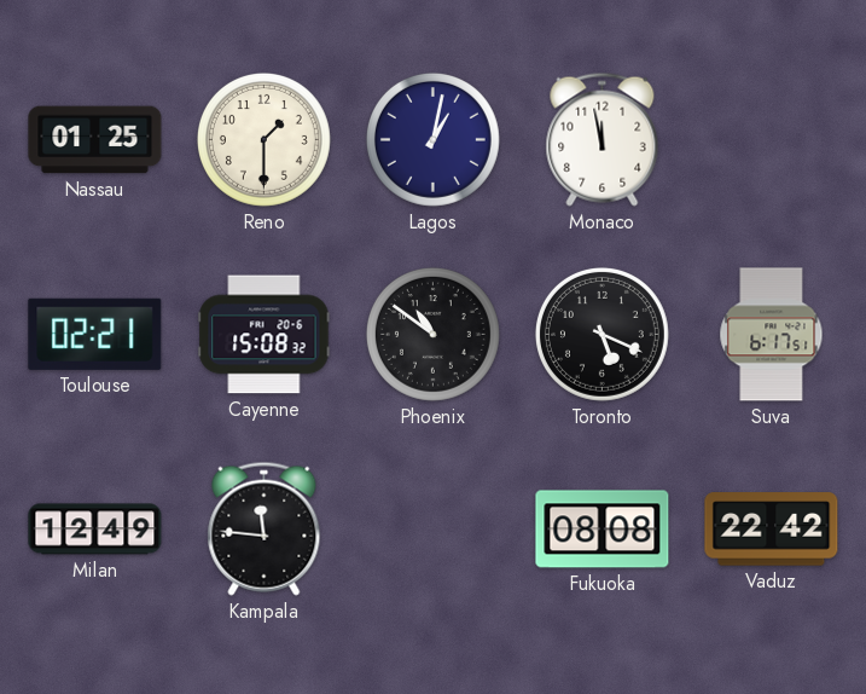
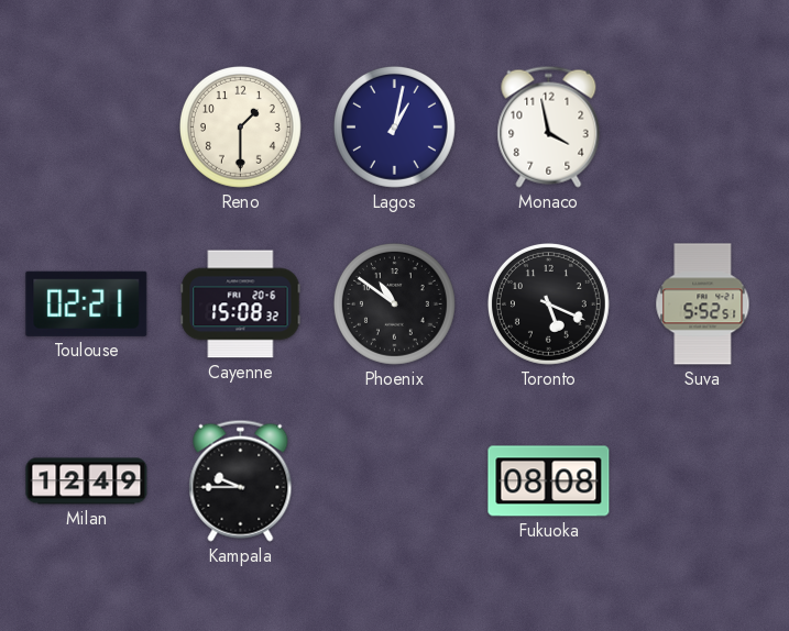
Nassau: 01:25 -> none (95, 140)
Monaco: 11:58 -> 3:58 (549, 126)
Suva: 6:17 -> 5:52 (703, 305)
Kampala: 11:46 -> 9:45 (241, 480)
Vaduz: 22:42 -> none (772, 530)
